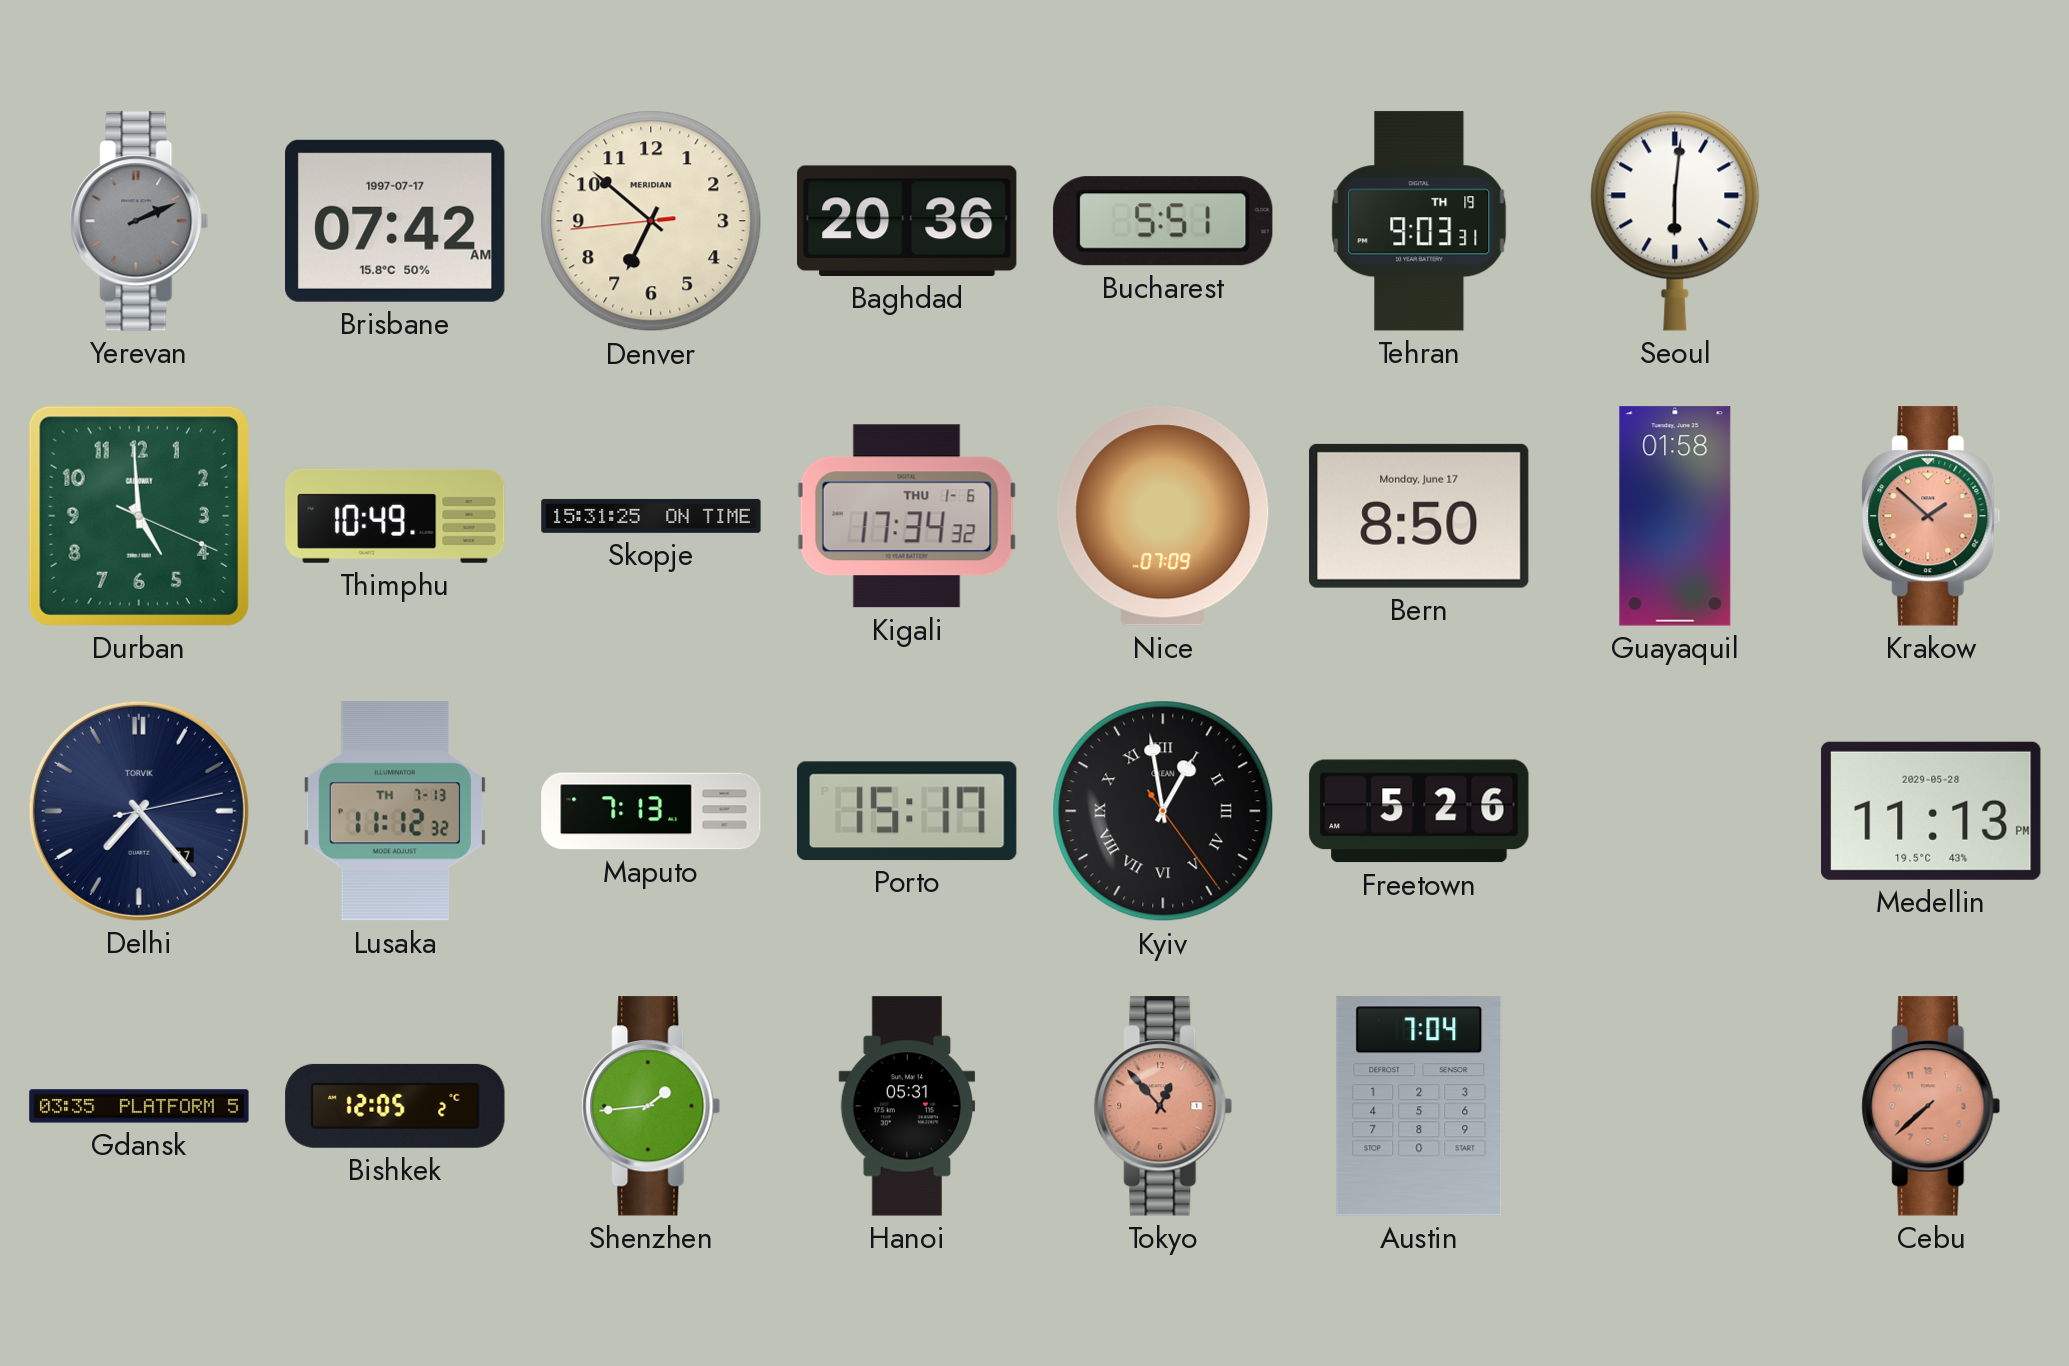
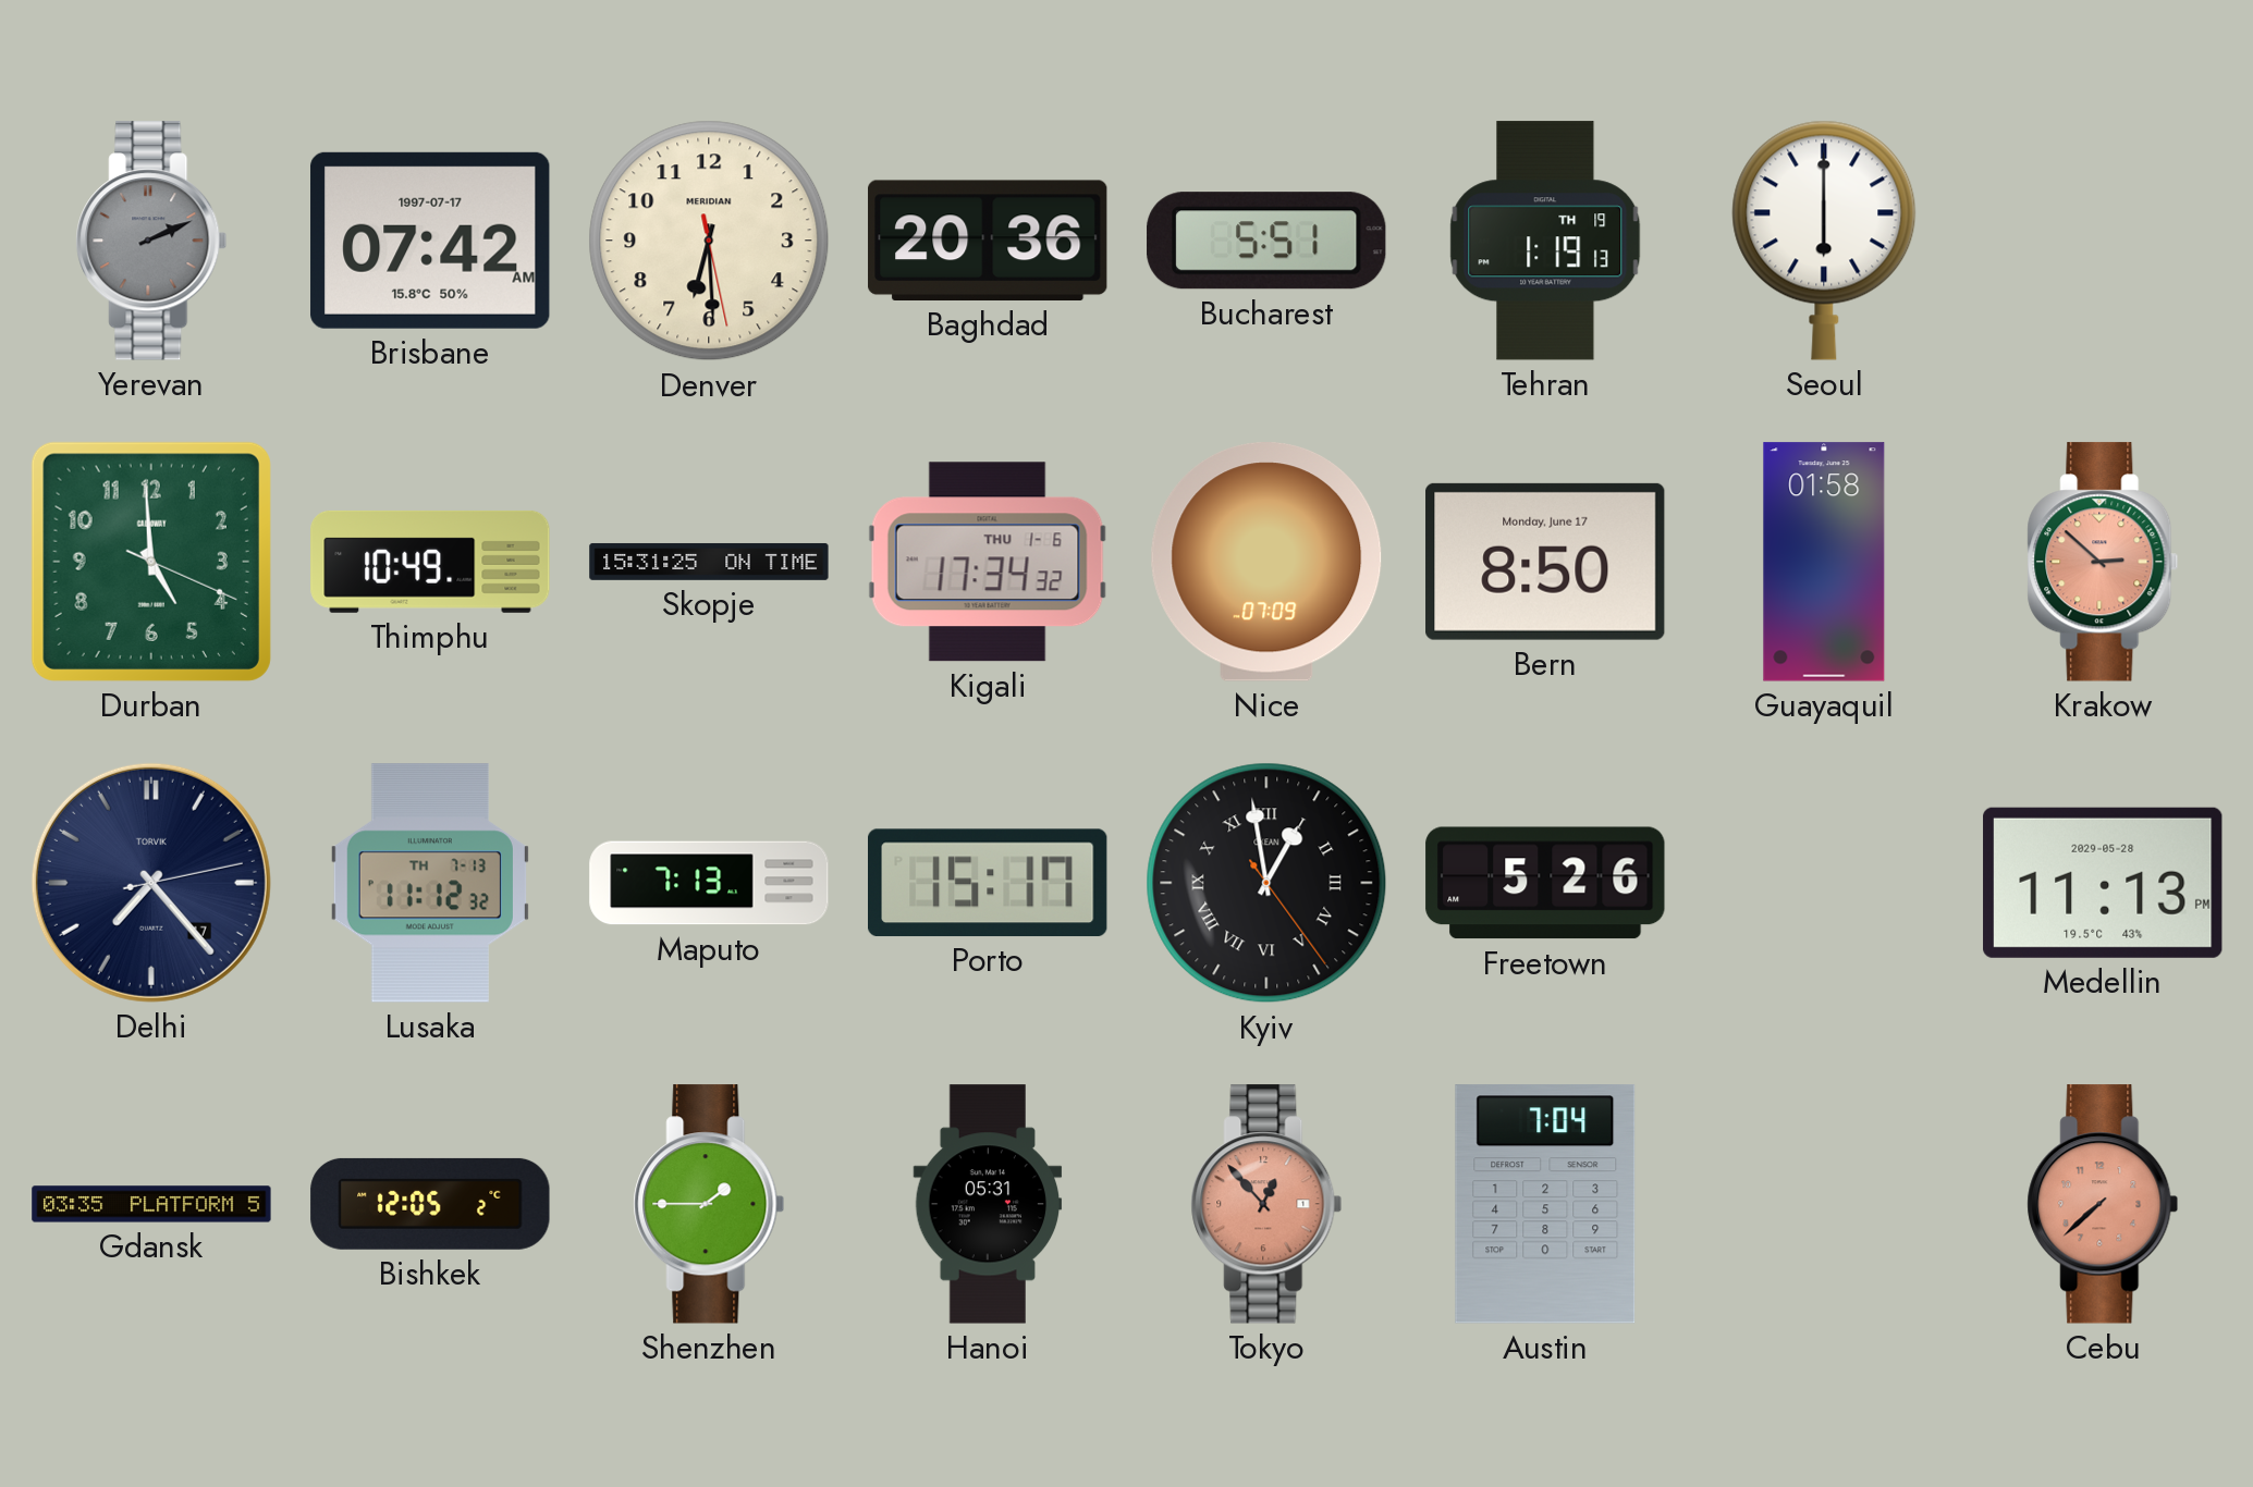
Denver: 6:51 -> 6:29 (709, 241)
Tehran: 9:03 -> 1:19 (1545, 241)
Seoul: 6:01 -> 6:00 (1824, 241)
Krakow: 1:52 -> 2:52 (2103, 562)
Shenzhen: 1:44 -> 1:45 (709, 1204)
